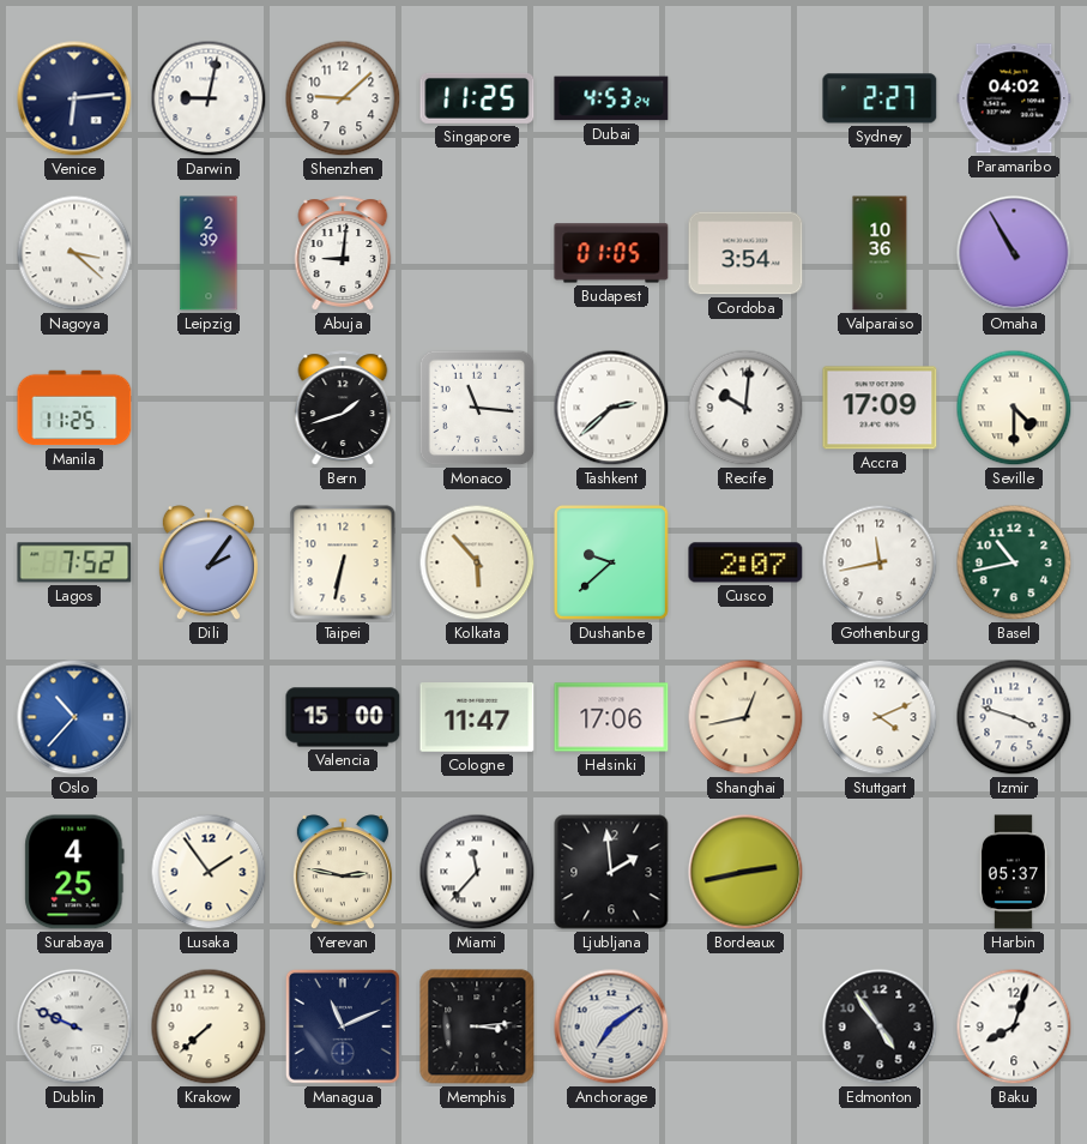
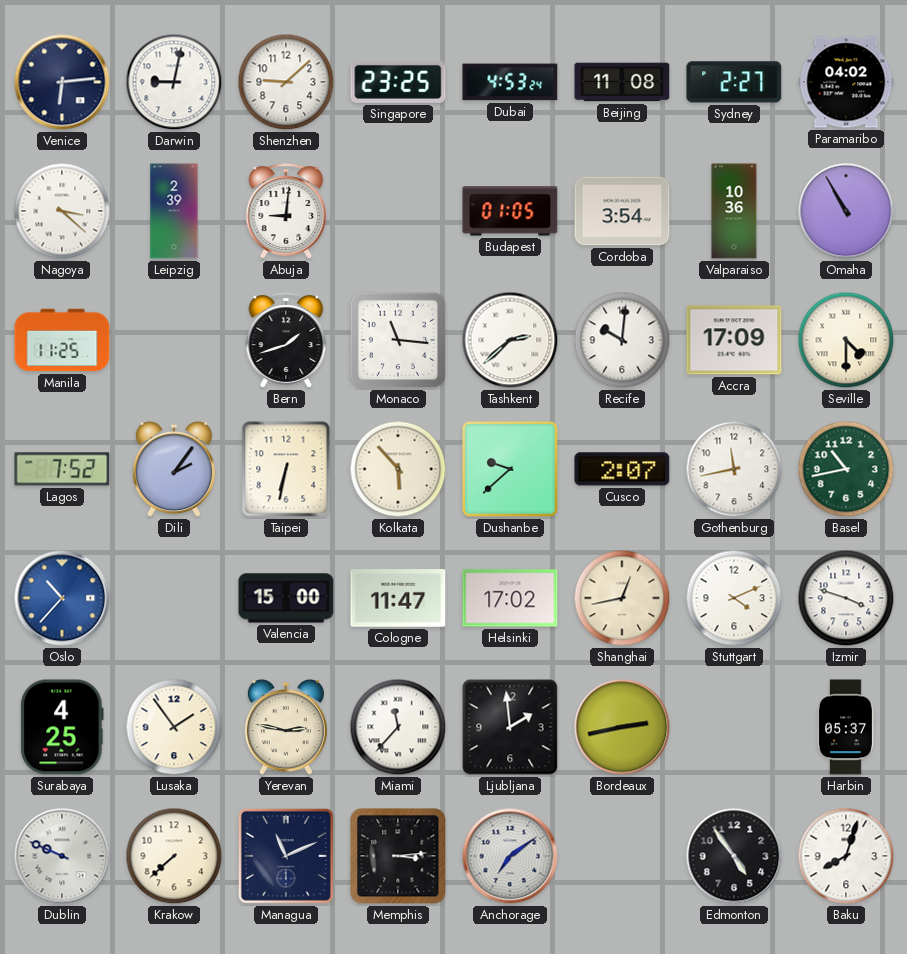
Singapore: 11:25 -> 23:25 (398, 82)
Beijing: none -> 11:08 (622, 82)
Helsinki: 17:06 -> 17:02 (510, 598)
